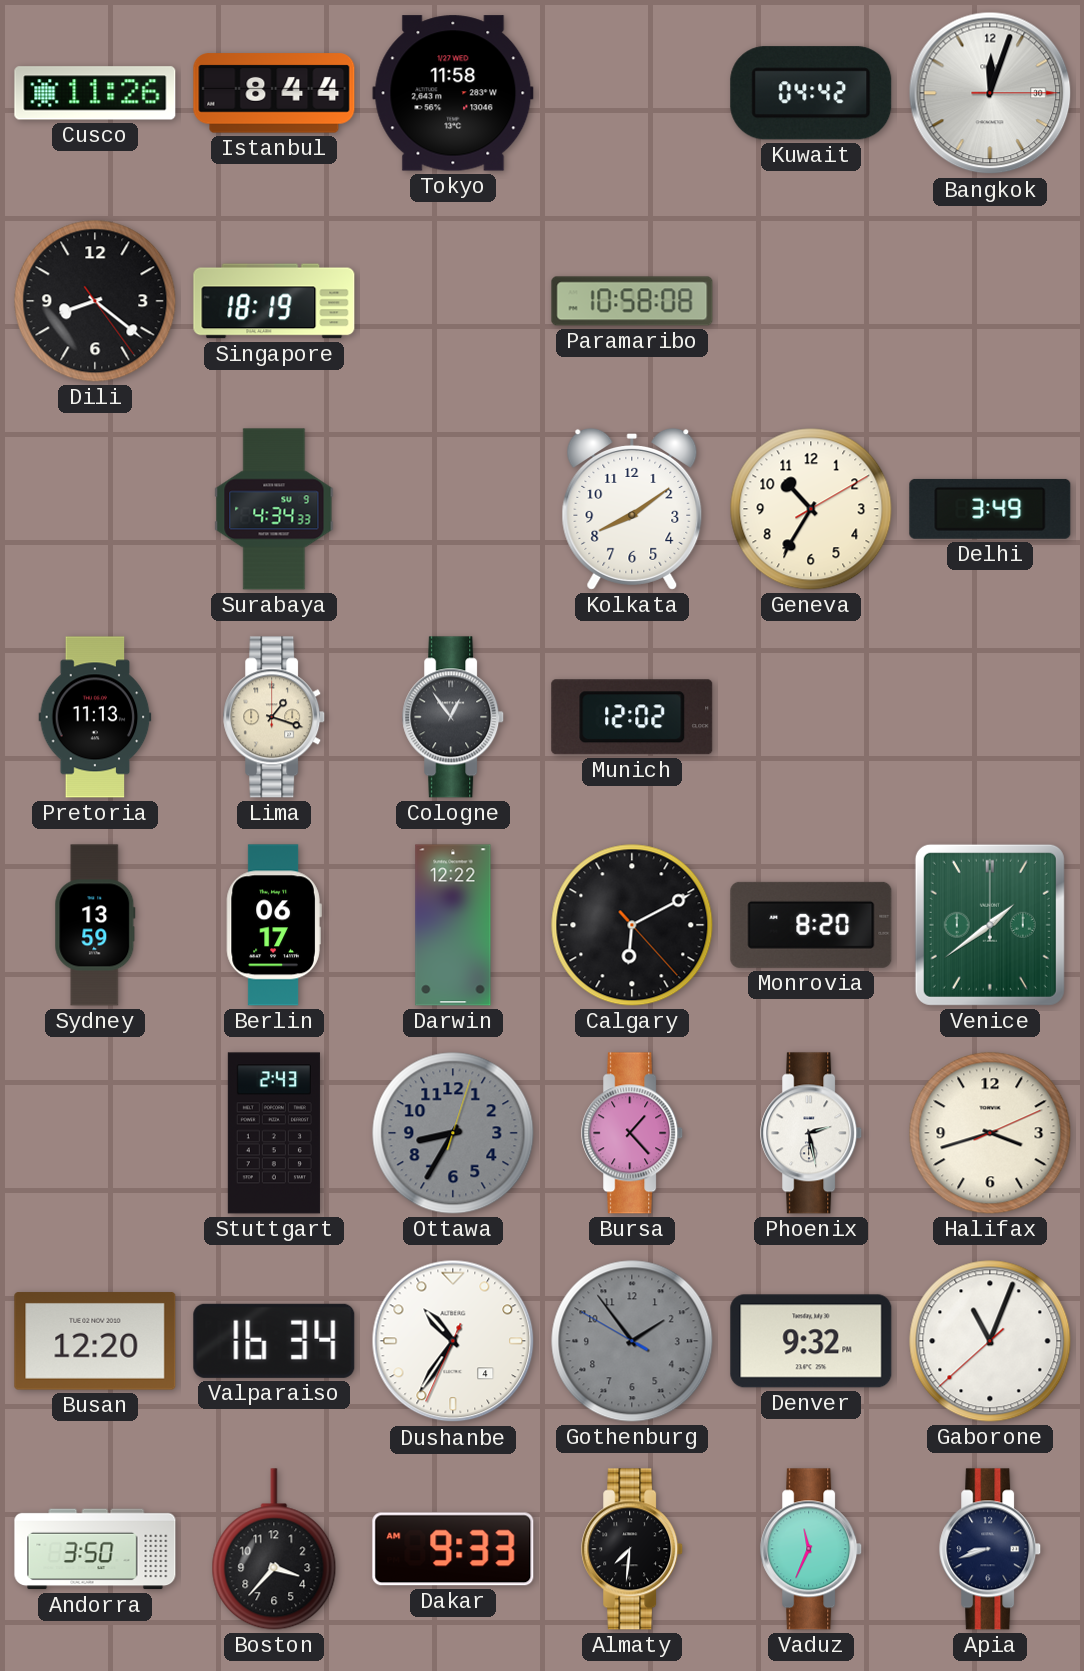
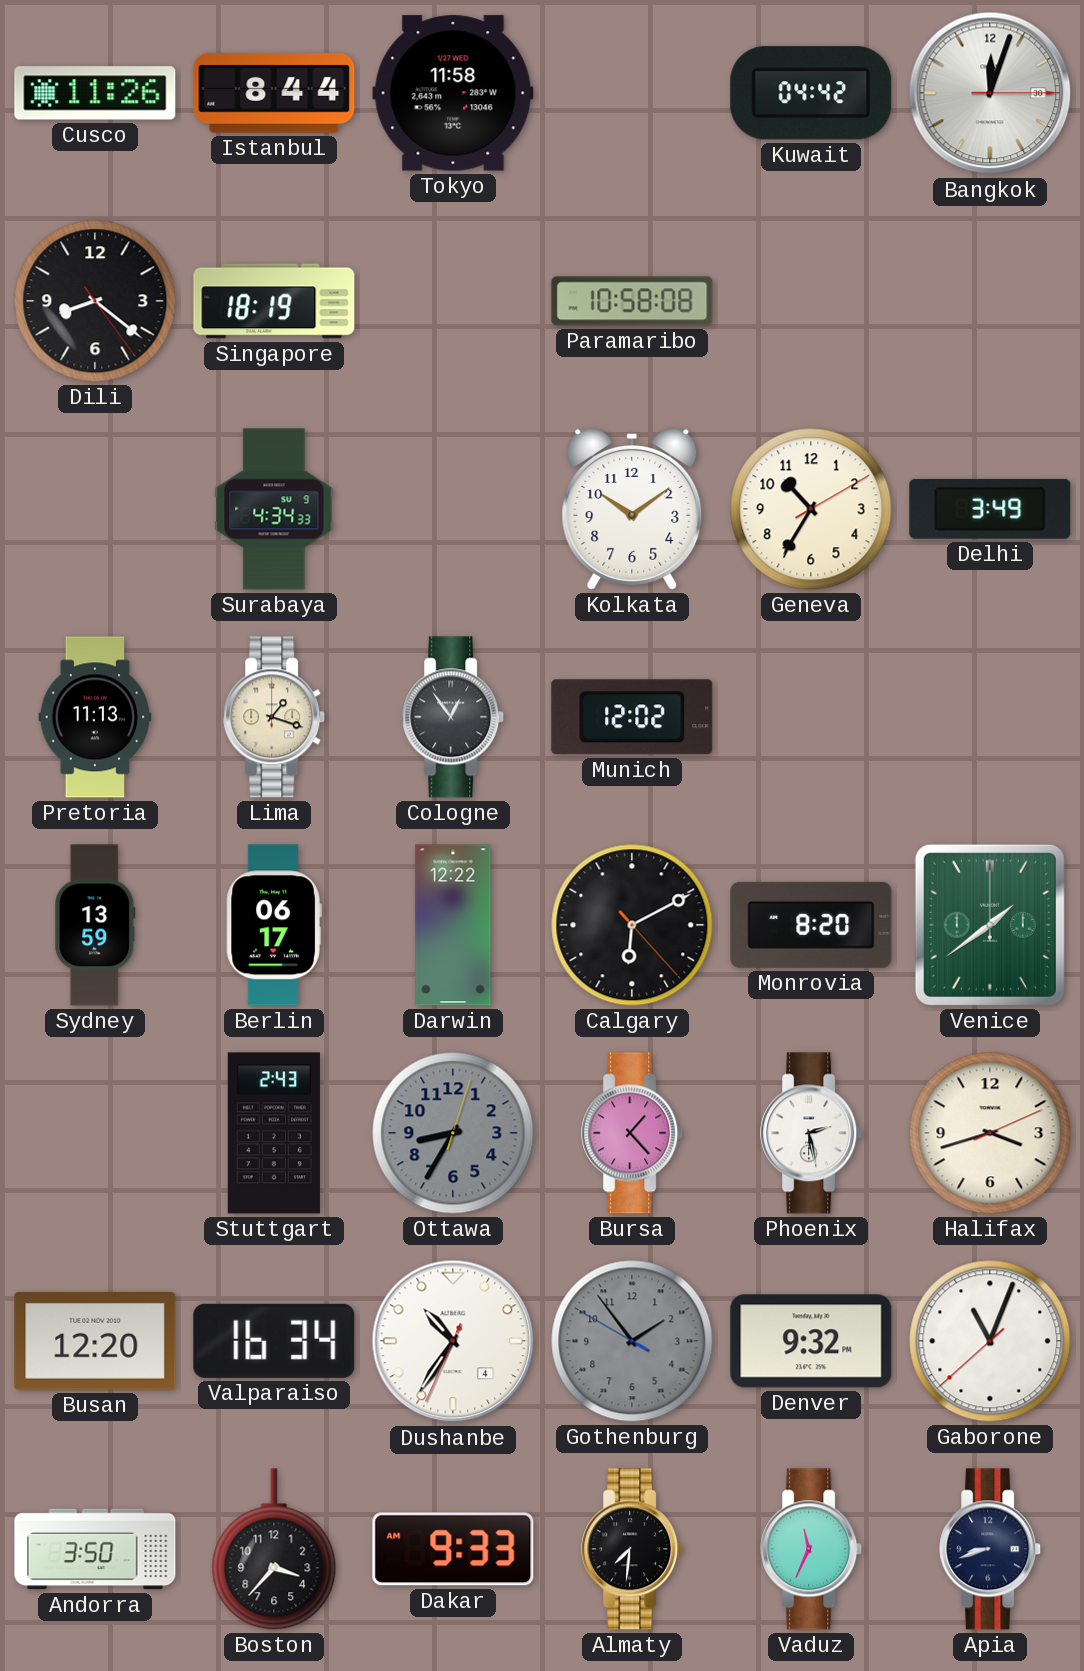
Kolkata: 8:09 -> 10:09 (632, 509)
